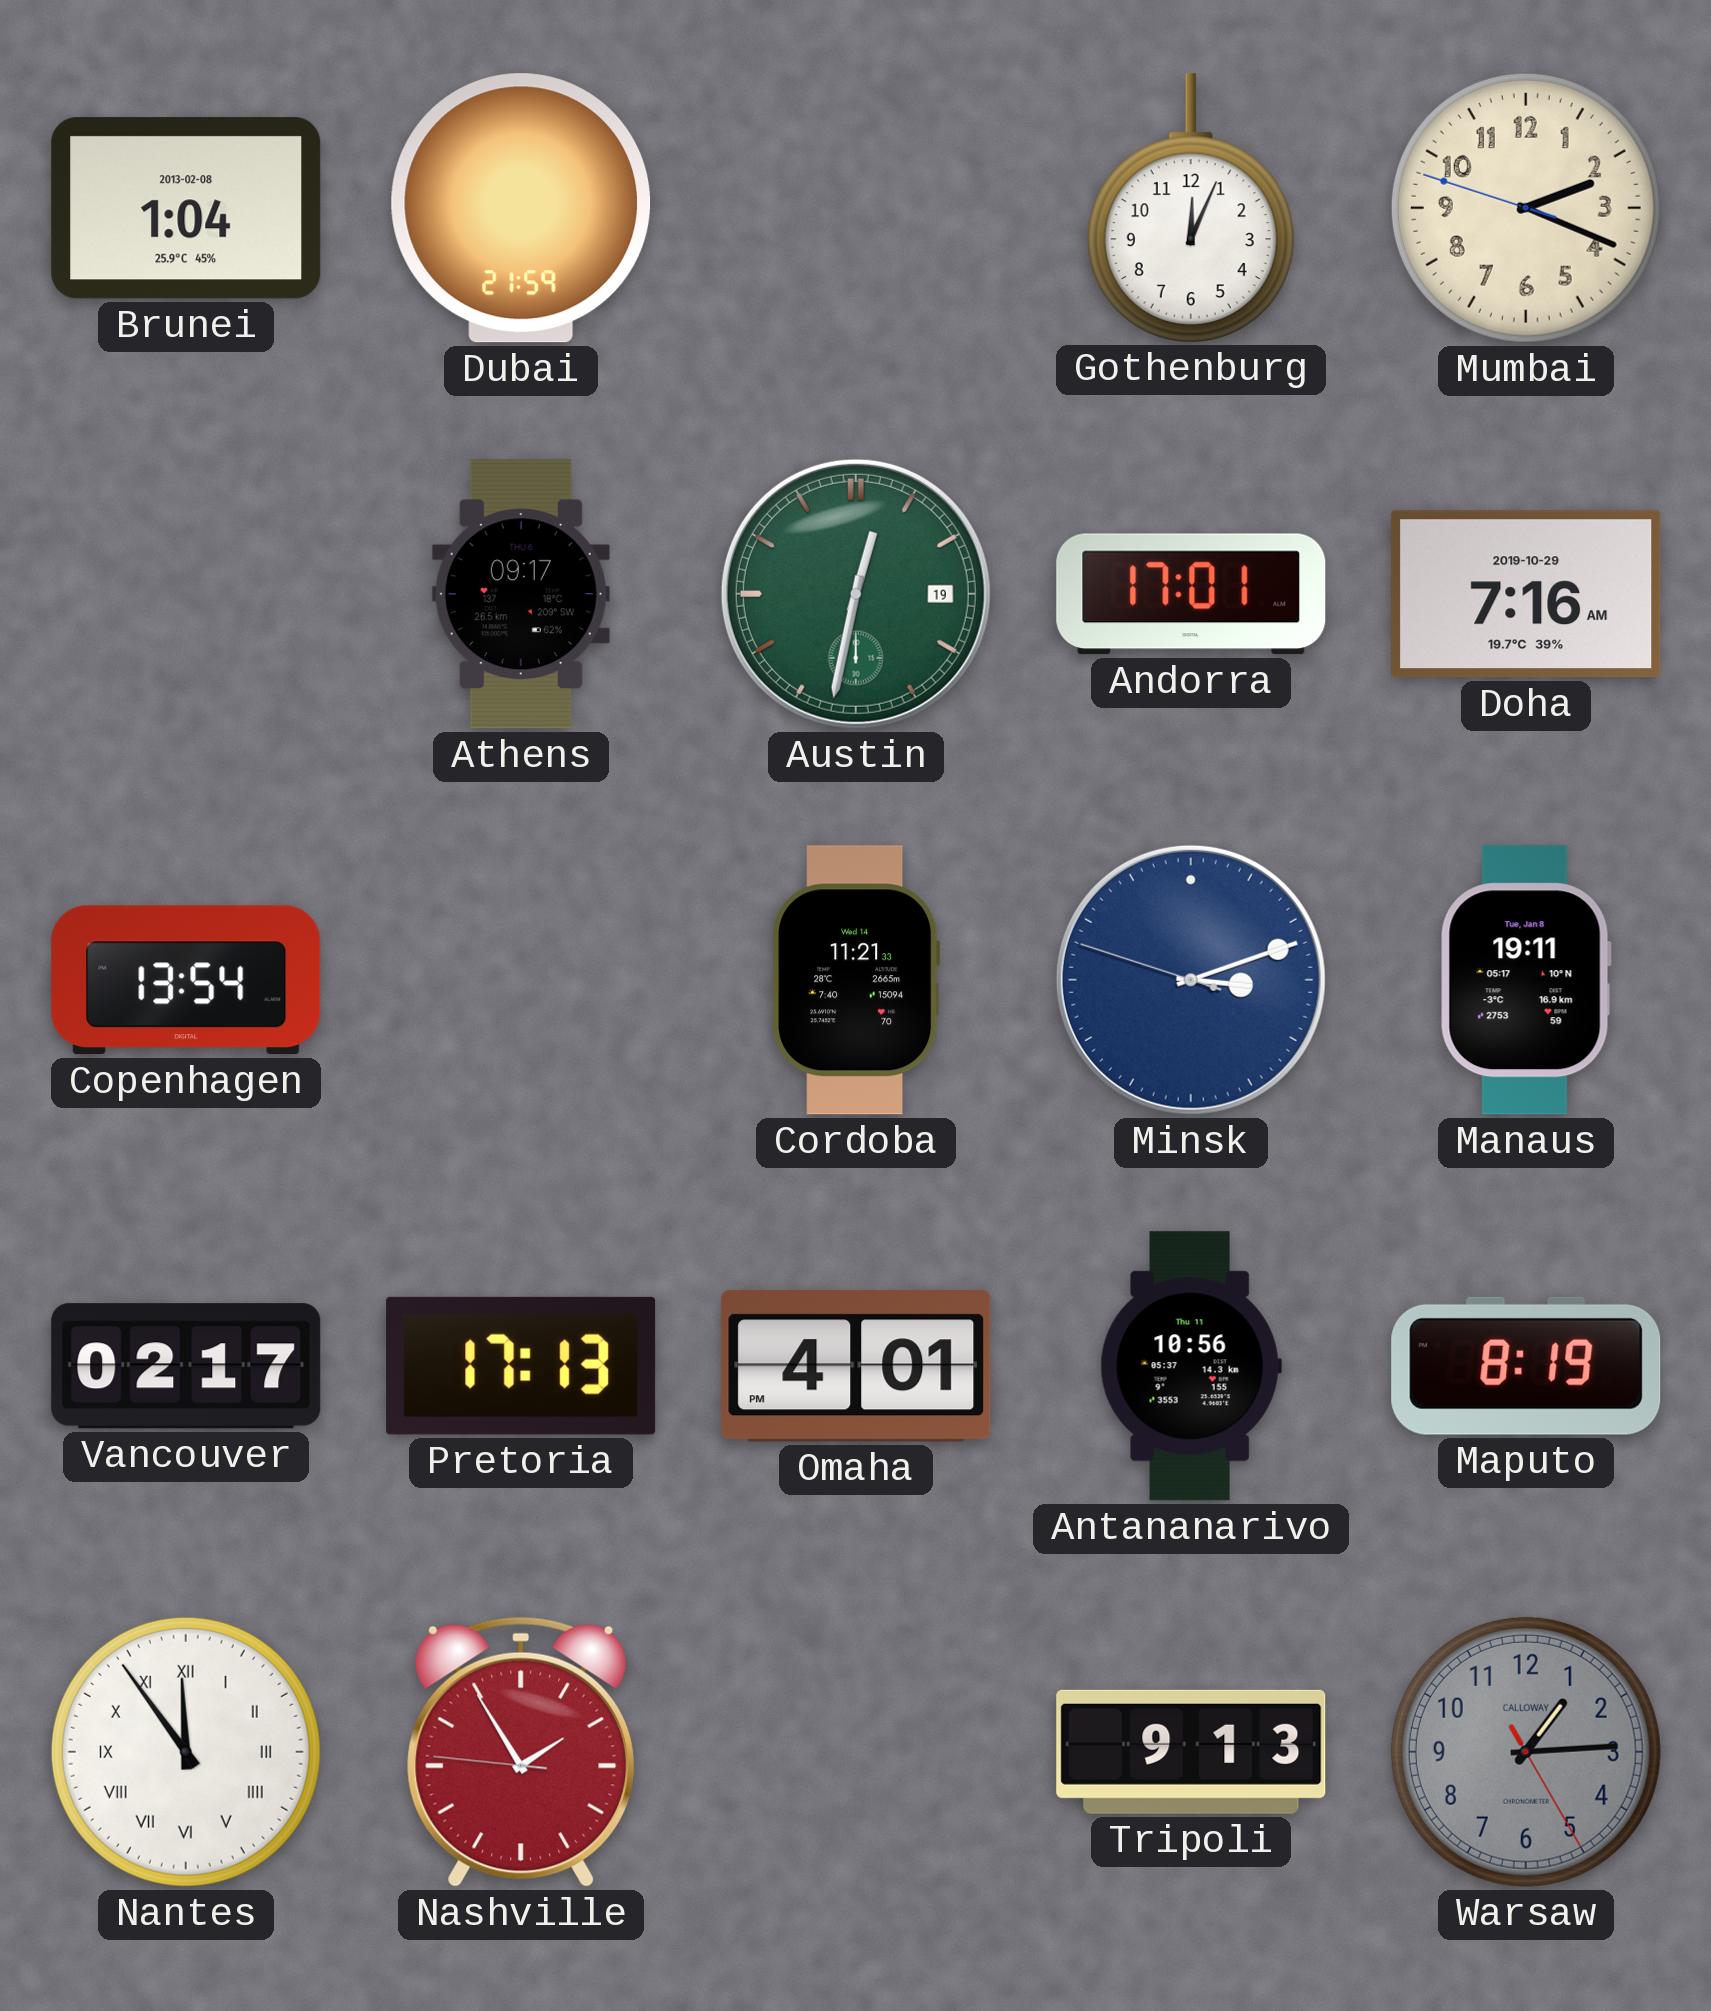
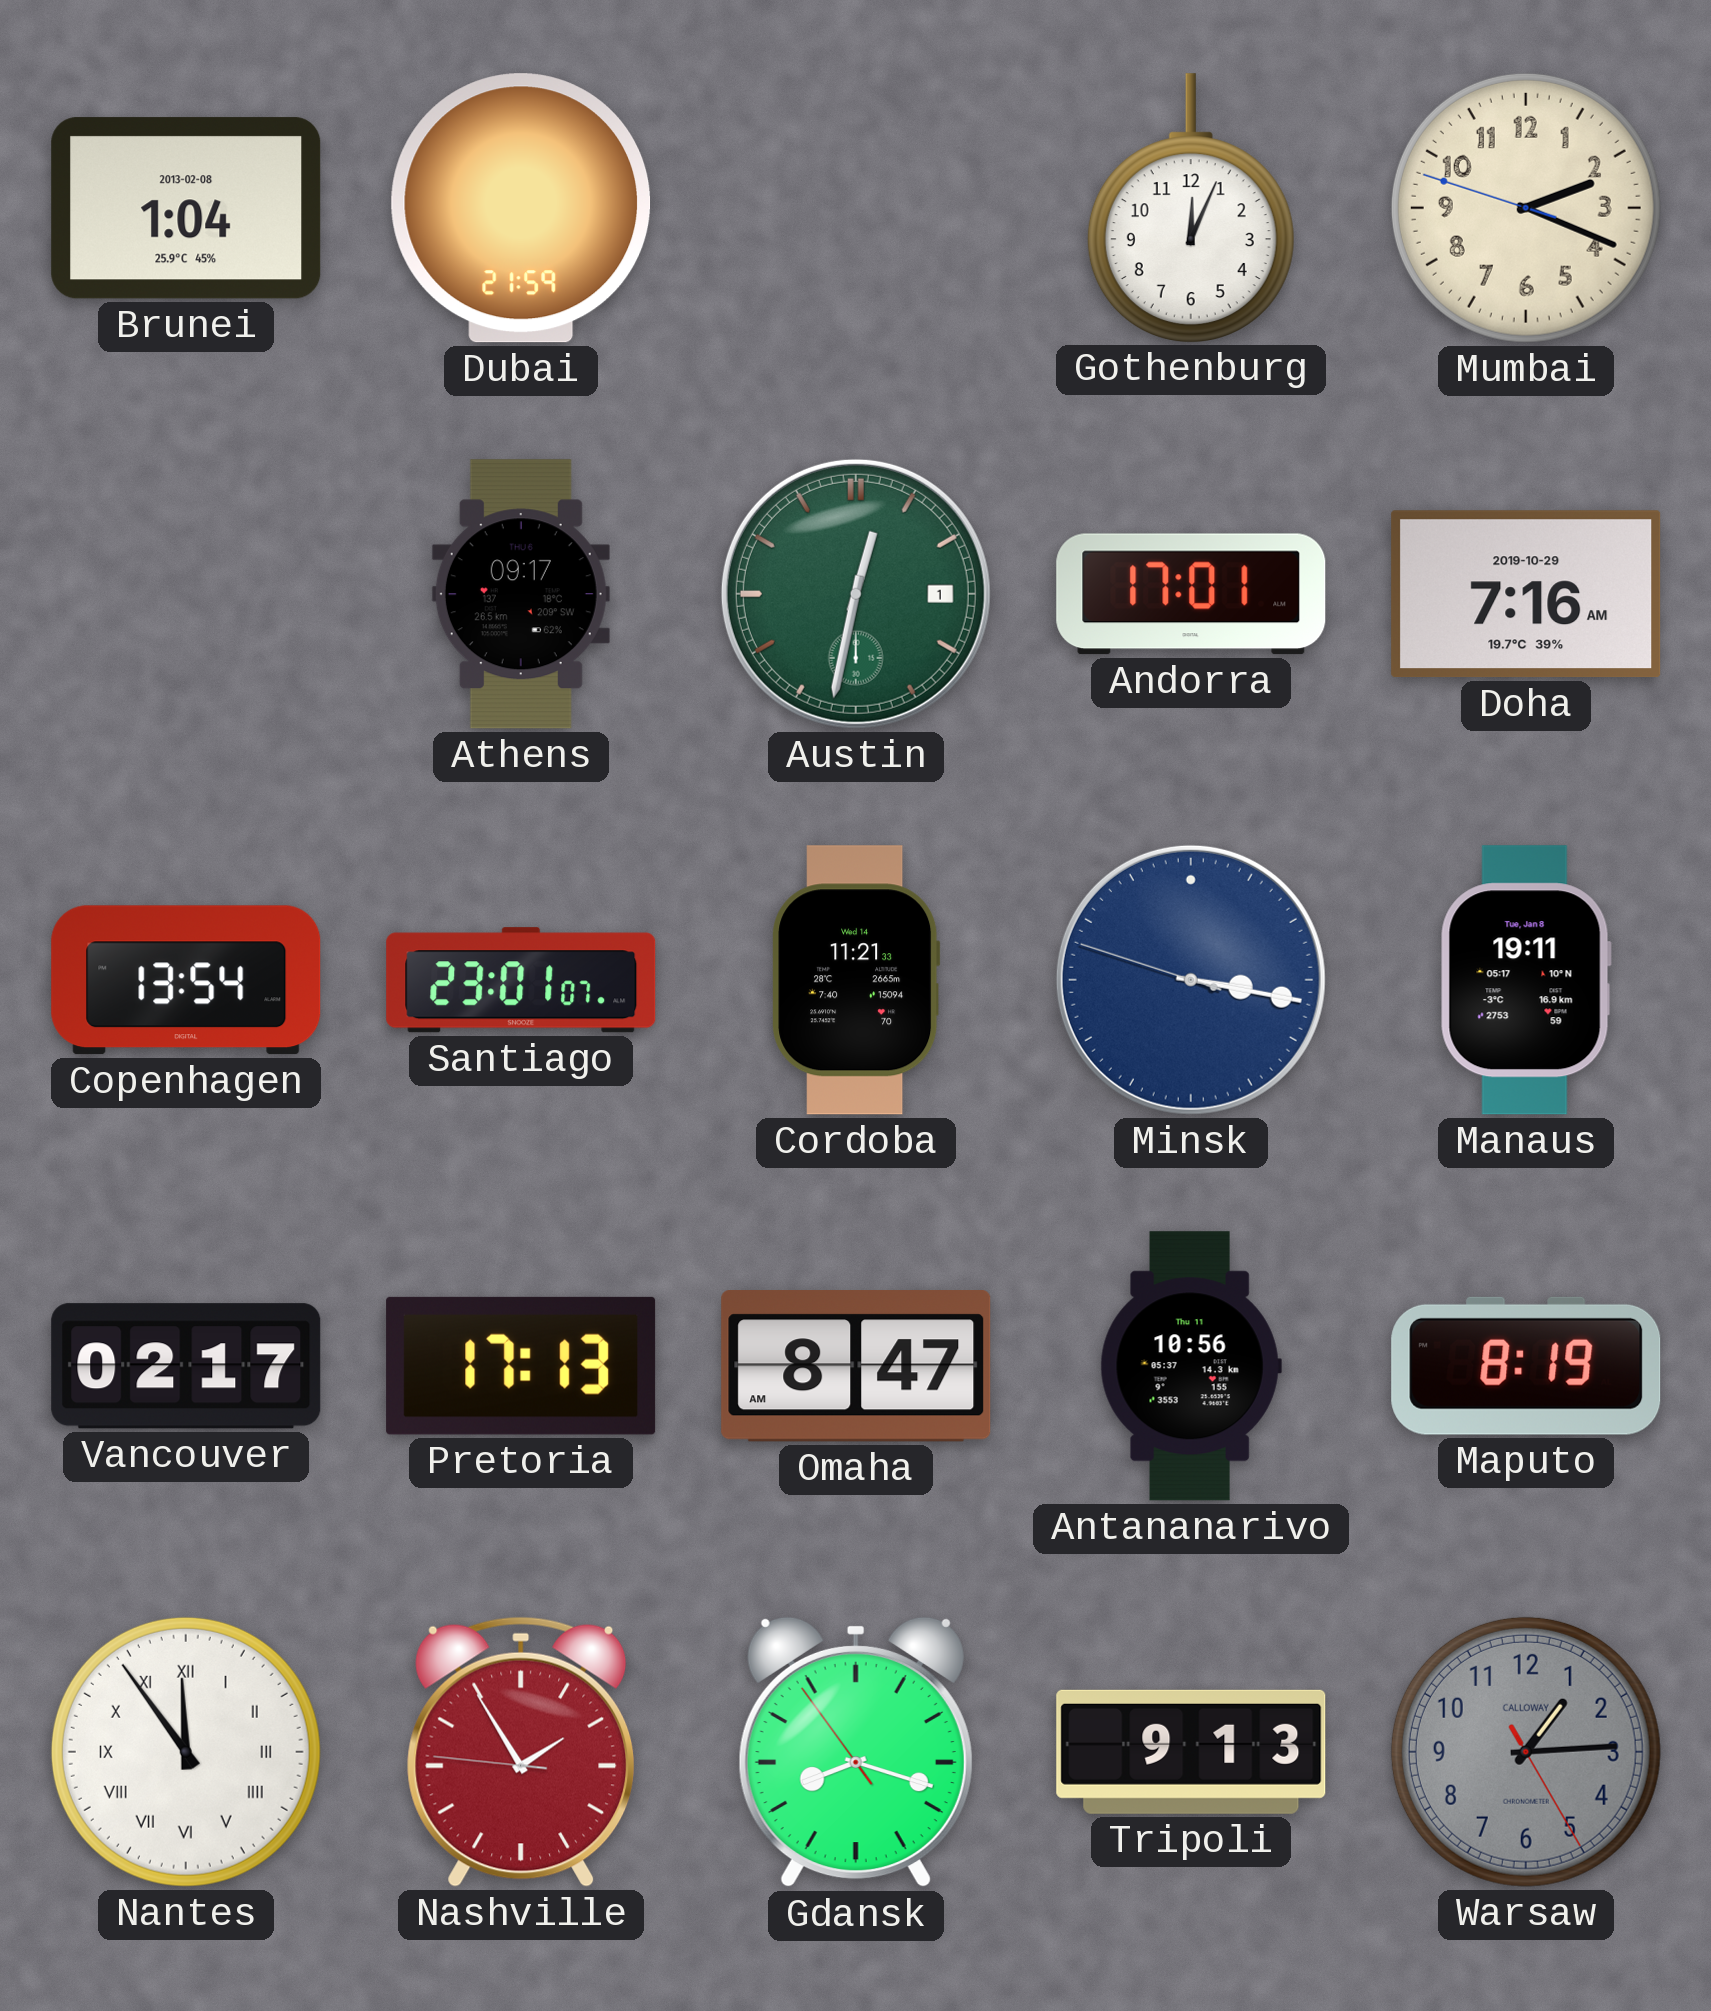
Austin date: 19 -> 1 (856, 594)
Santiago: none -> 23:01 (521, 980)
Minsk: 3:11 -> 3:16 (1191, 980)
Omaha: 4:01 -> 8:47 (856, 1366)
Gdansk: none -> 8:17 (856, 1752)
